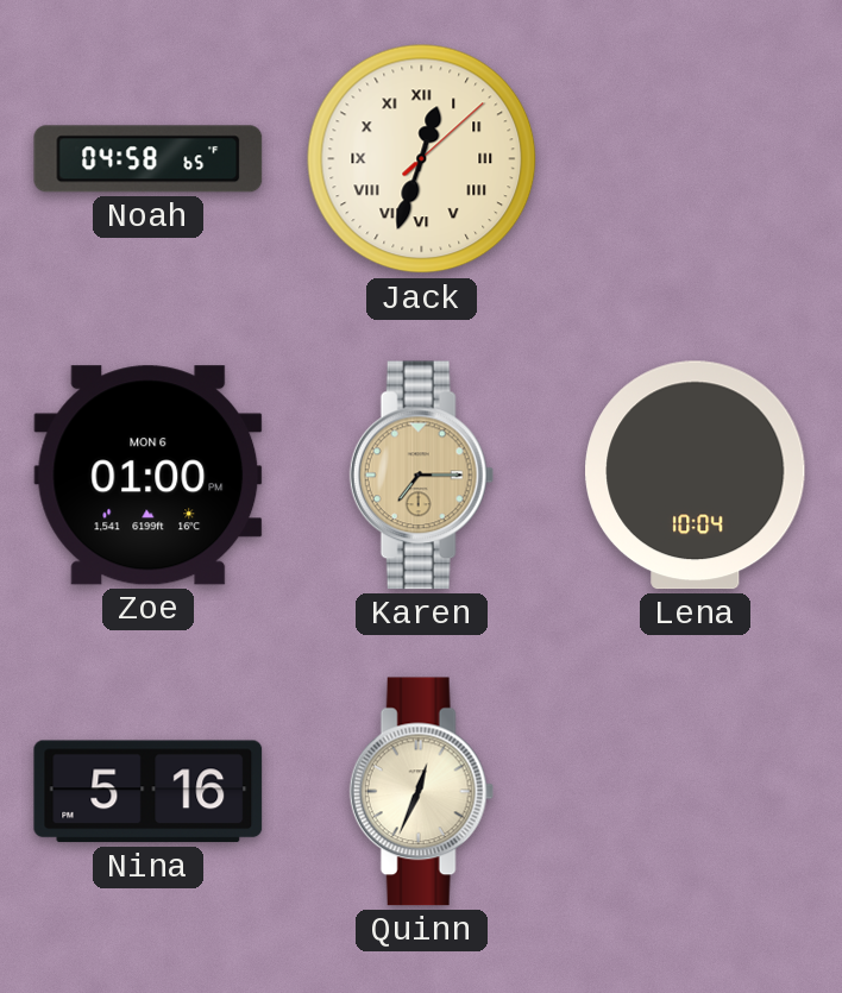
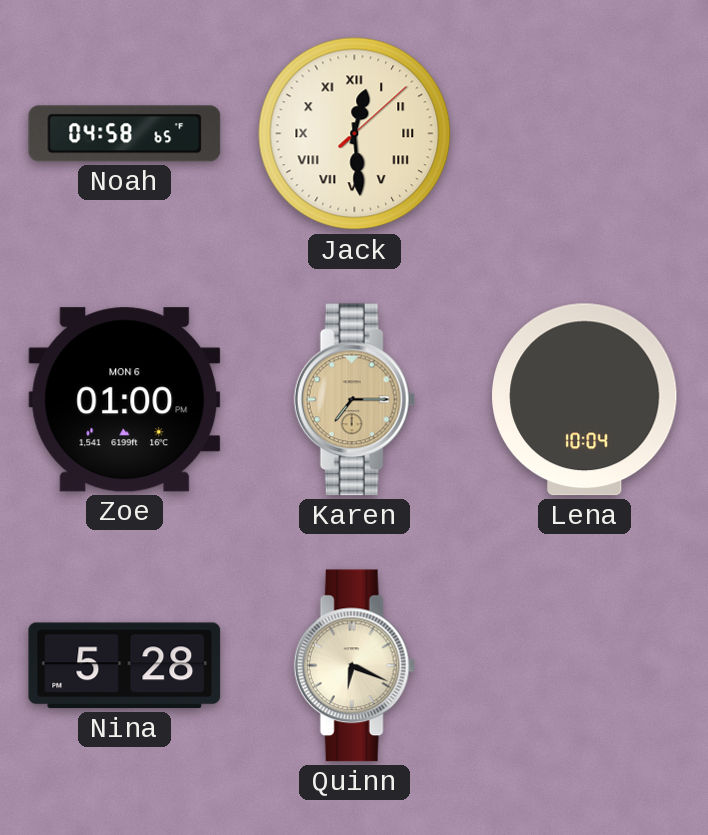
Jack: 12:33 -> 12:29 (355, 134)
Nina: 5:16 -> 5:28 (125, 666)
Quinn: 12:34 -> 6:19 (354, 666)
